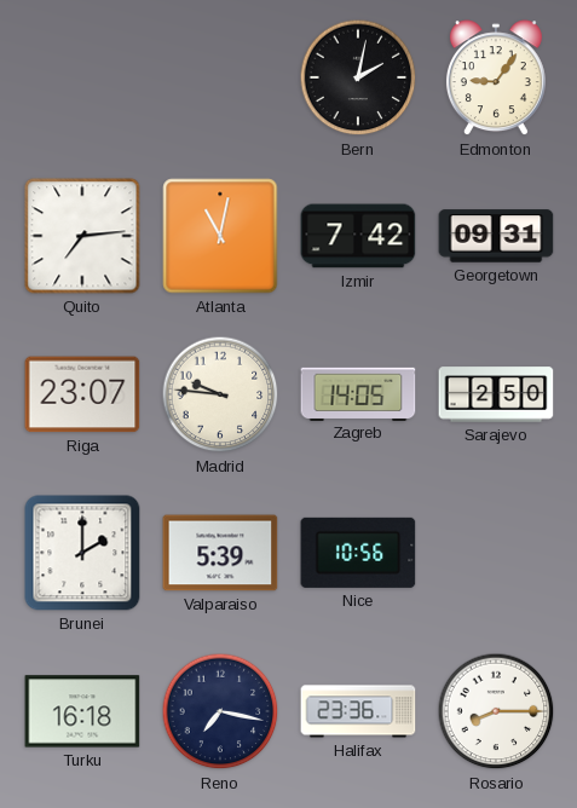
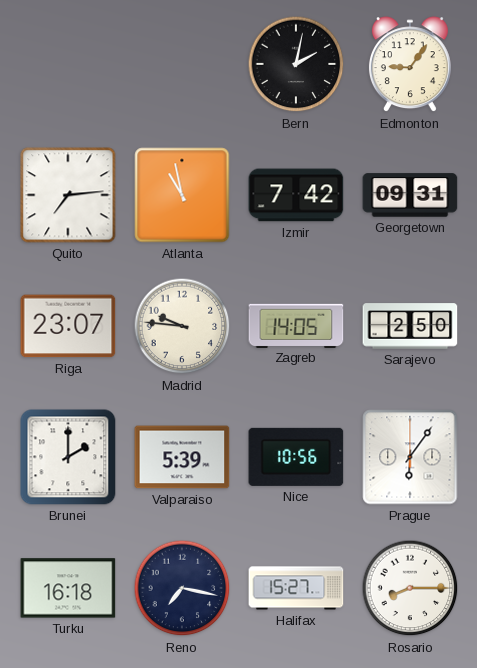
Atlanta: 11:02 -> 10:58 (182, 195)
Prague: none -> 6:06 (410, 457)
Halifax: 23:36 -> 15:27 (296, 588)
